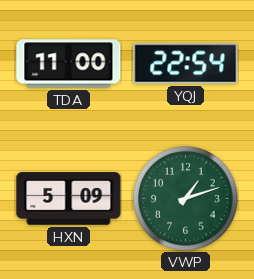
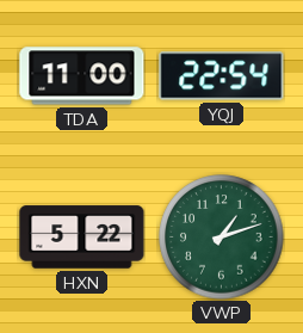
HXN: 5:09 -> 5:22 (82, 238)
